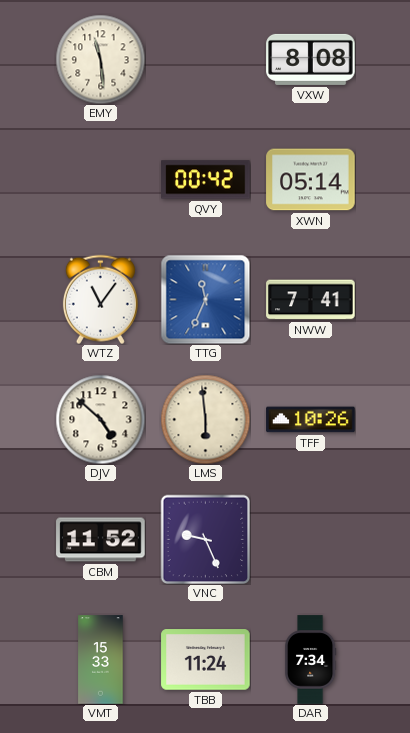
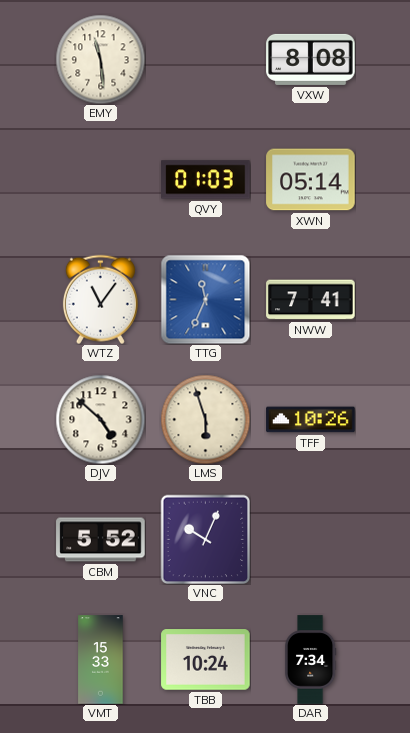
QVY: 00:42 -> 01:03 (206, 180)
LMS: 5:59 -> 5:57 (205, 419)
CBM: 11:52 -> 5:52 (101, 540)
VNC: 9:26 -> 10:04 (205, 539)
TBB: 11:24 -> 10:24 (206, 660)
